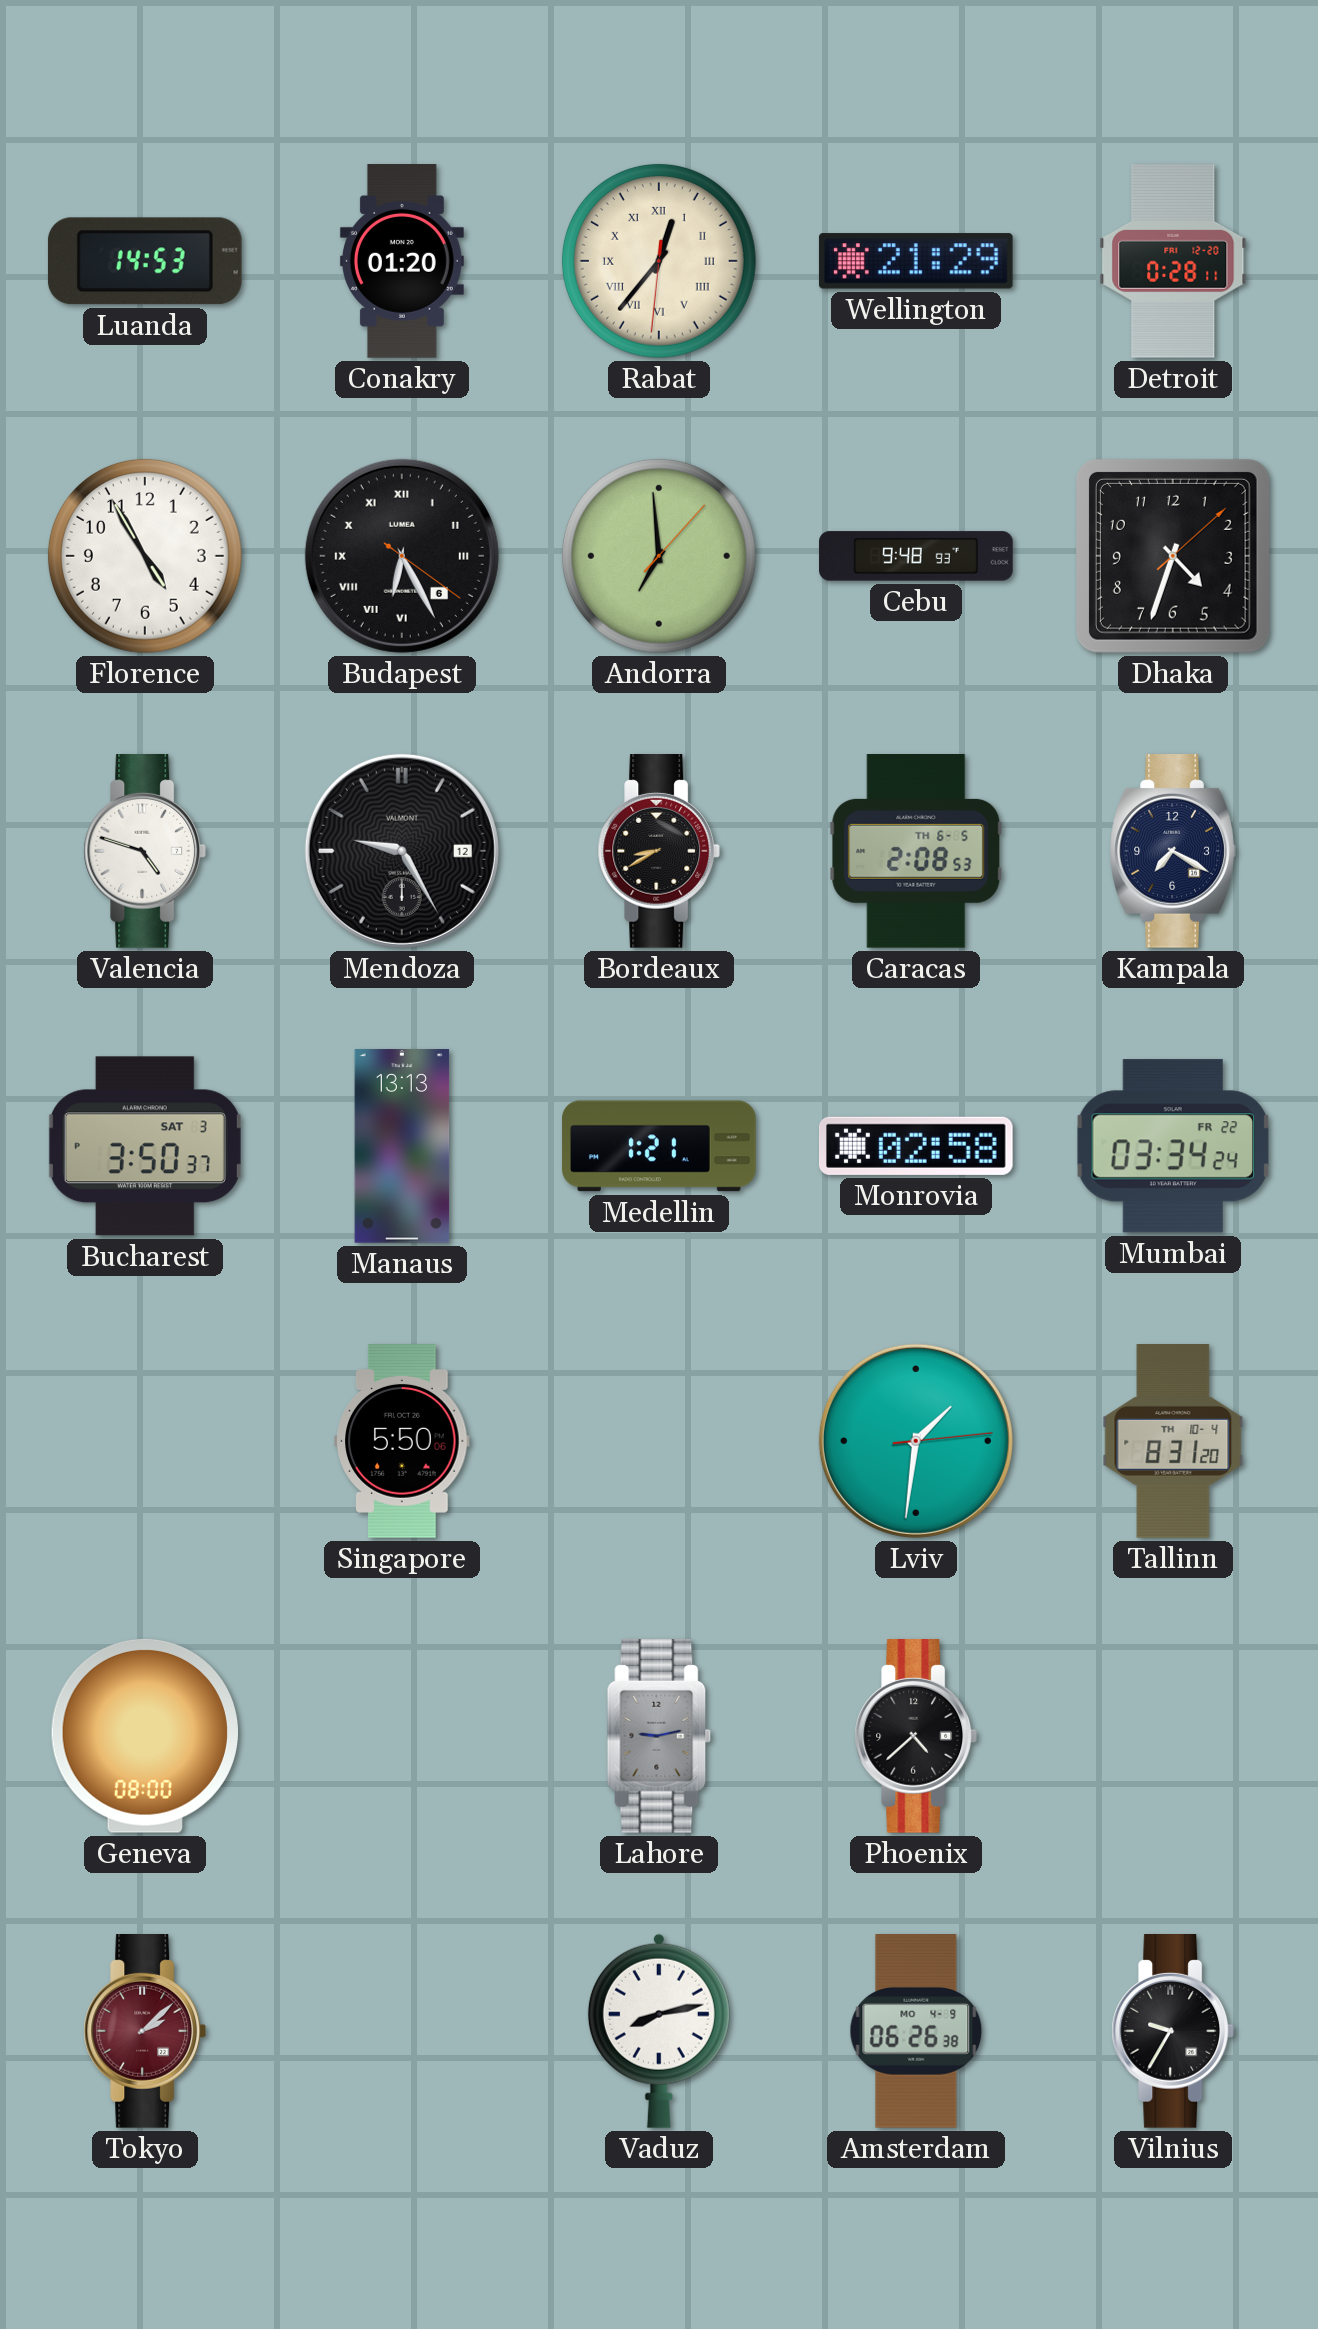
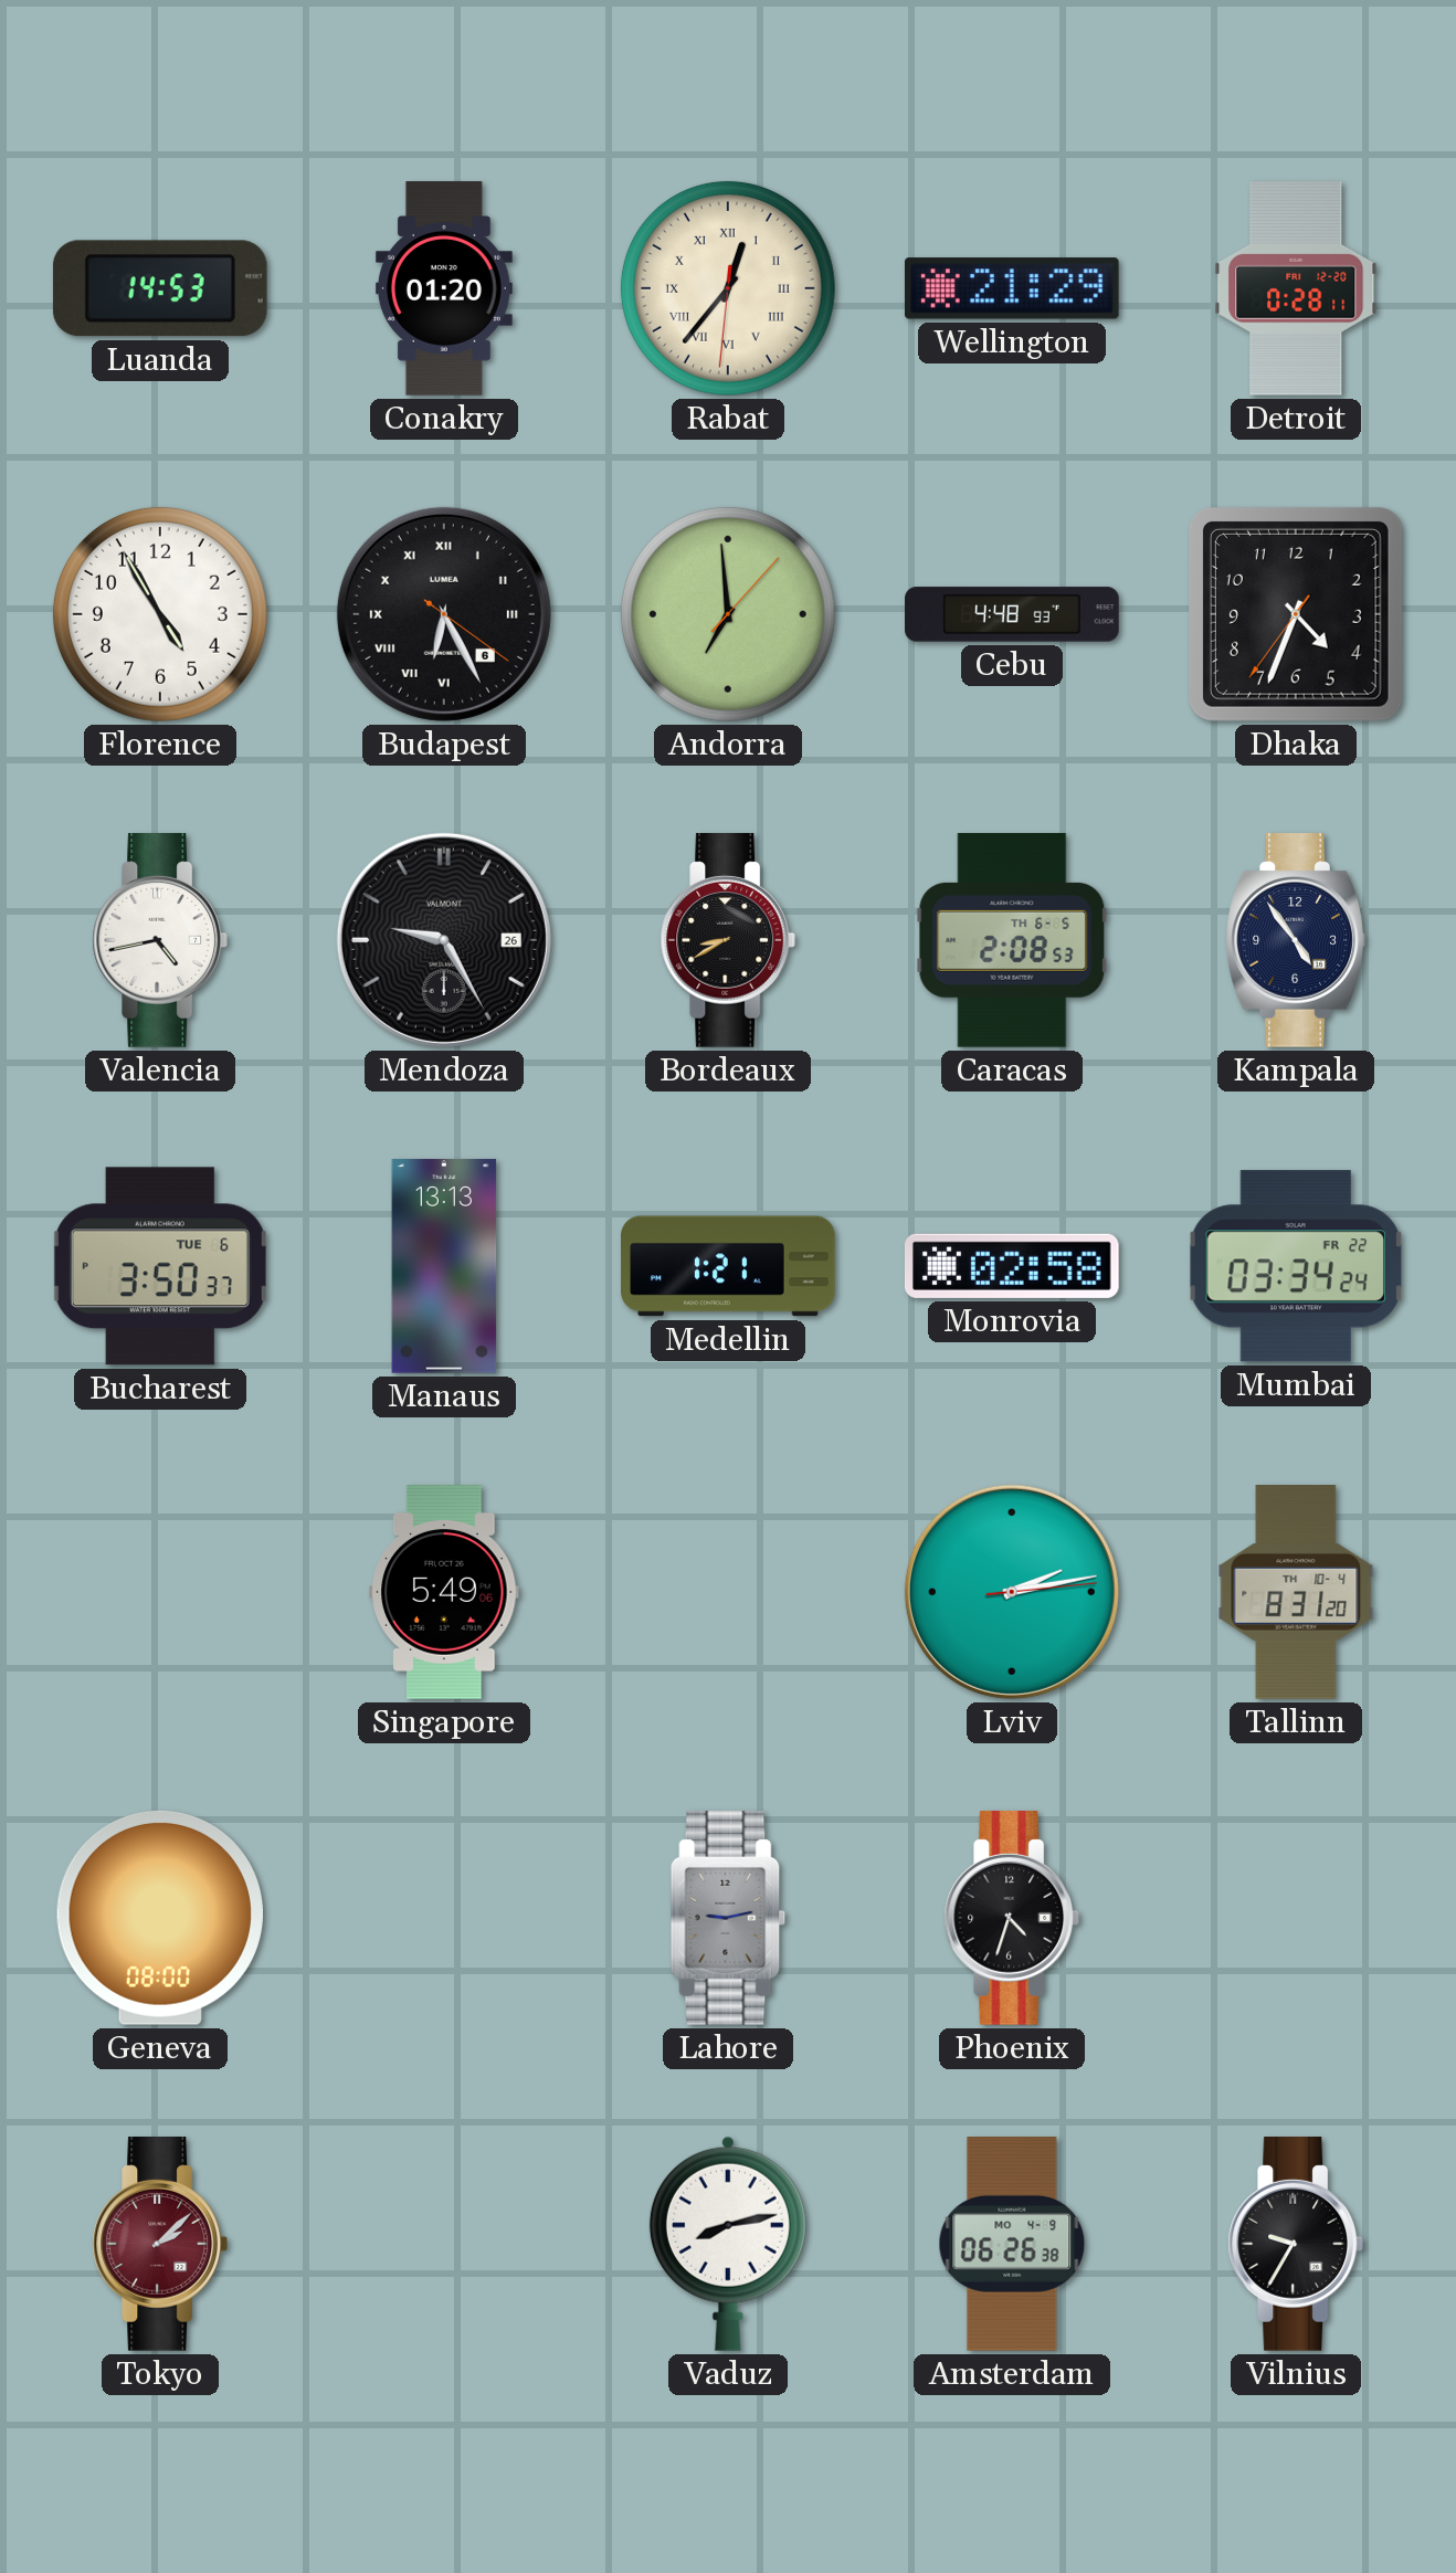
Cebu: 9:48 -> 4:48 (1012, 614)
Dhaka: 4:33:08 -> 4:33:36 (1296, 614)
Valencia: 4:48 -> 4:43 (160, 941)
Mendoza date: 12 -> 26 (444, 940)
Kampala: 7:20 -> 4:54 (1296, 941)
Bucharest date: SAT 3 -> TUE 6 (160, 1266)
Singapore: 5:50 -> 5:49 (444, 1593)
Lviv: 1:31 -> 2:13 (1012, 1592)
Phoenix: 4:38 -> 4:33 (1012, 1919)
